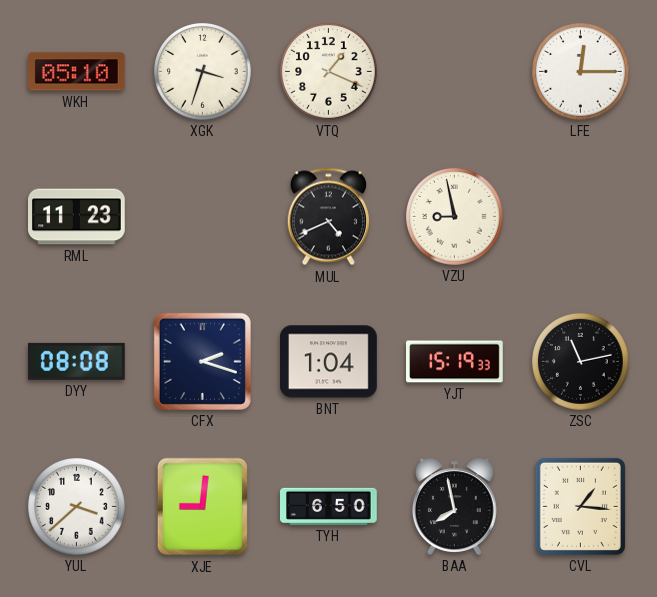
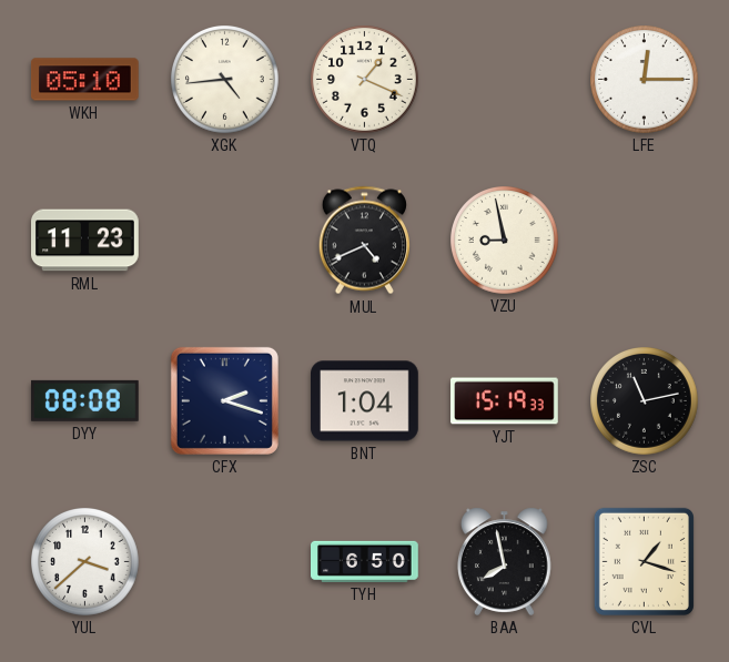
XGK: 3:33 -> 4:44 (225, 80)
XJE: 9:01 -> none (203, 507)
CVL: 1:16 -> 1:18 (644, 561)
